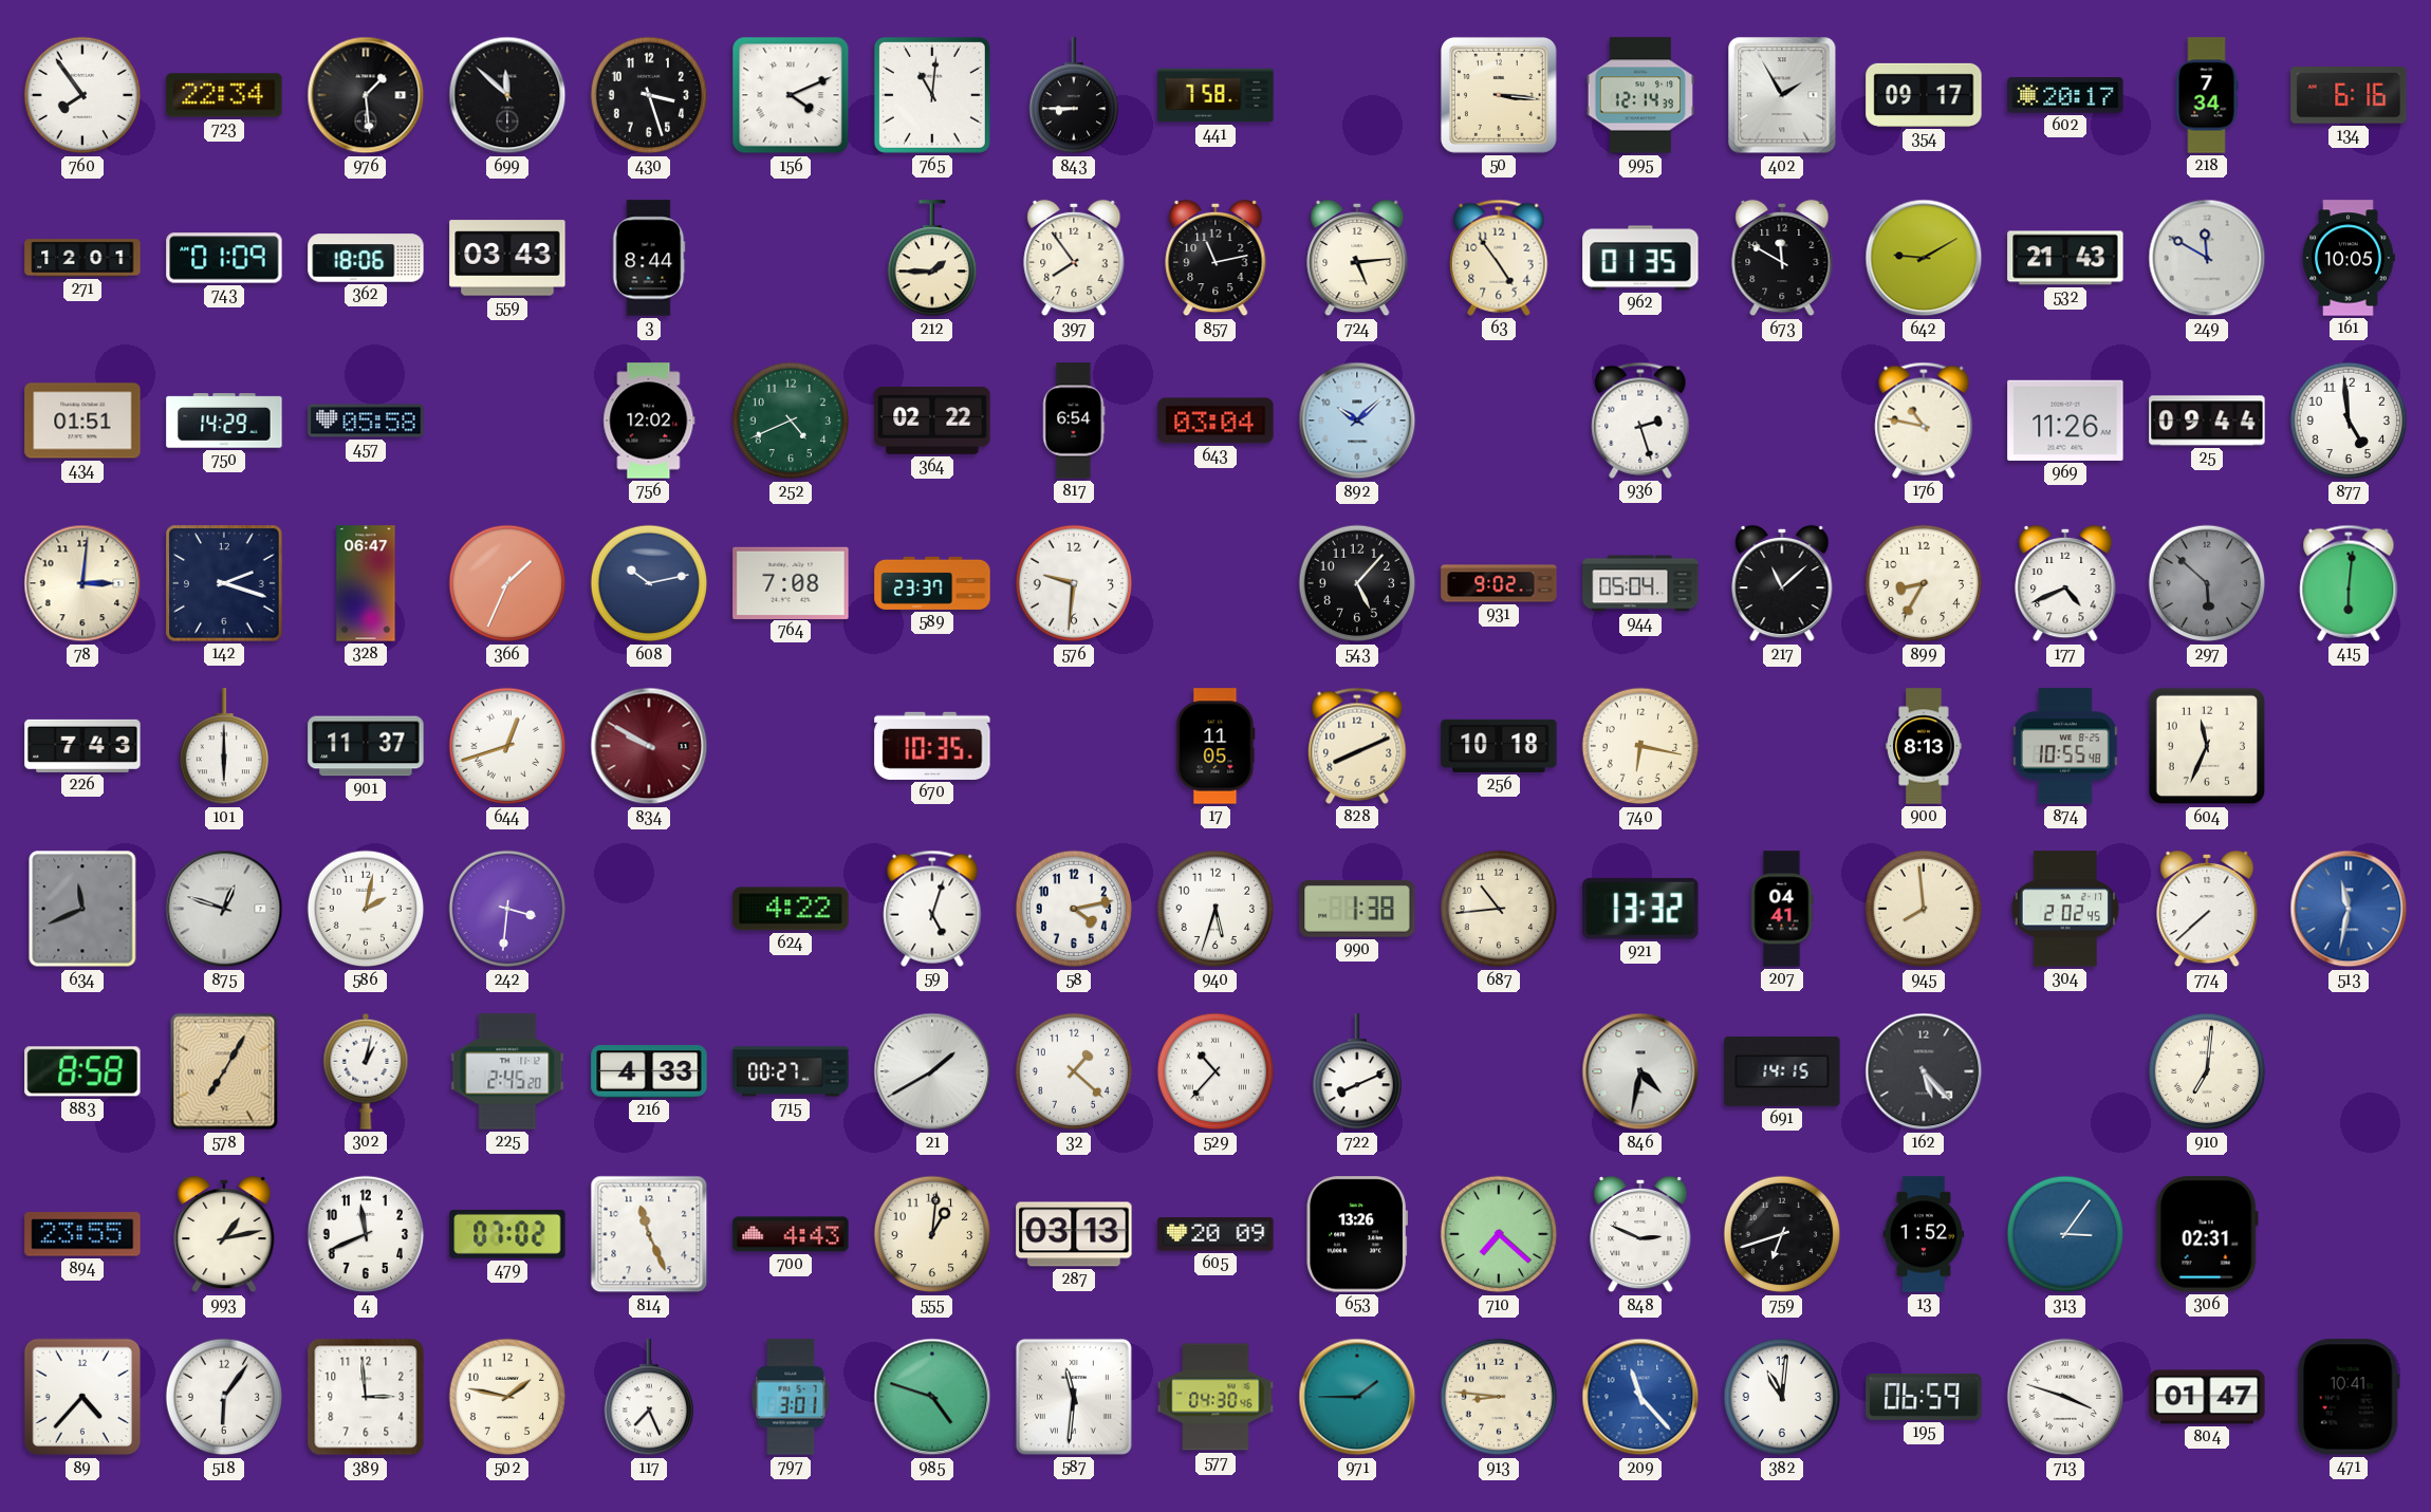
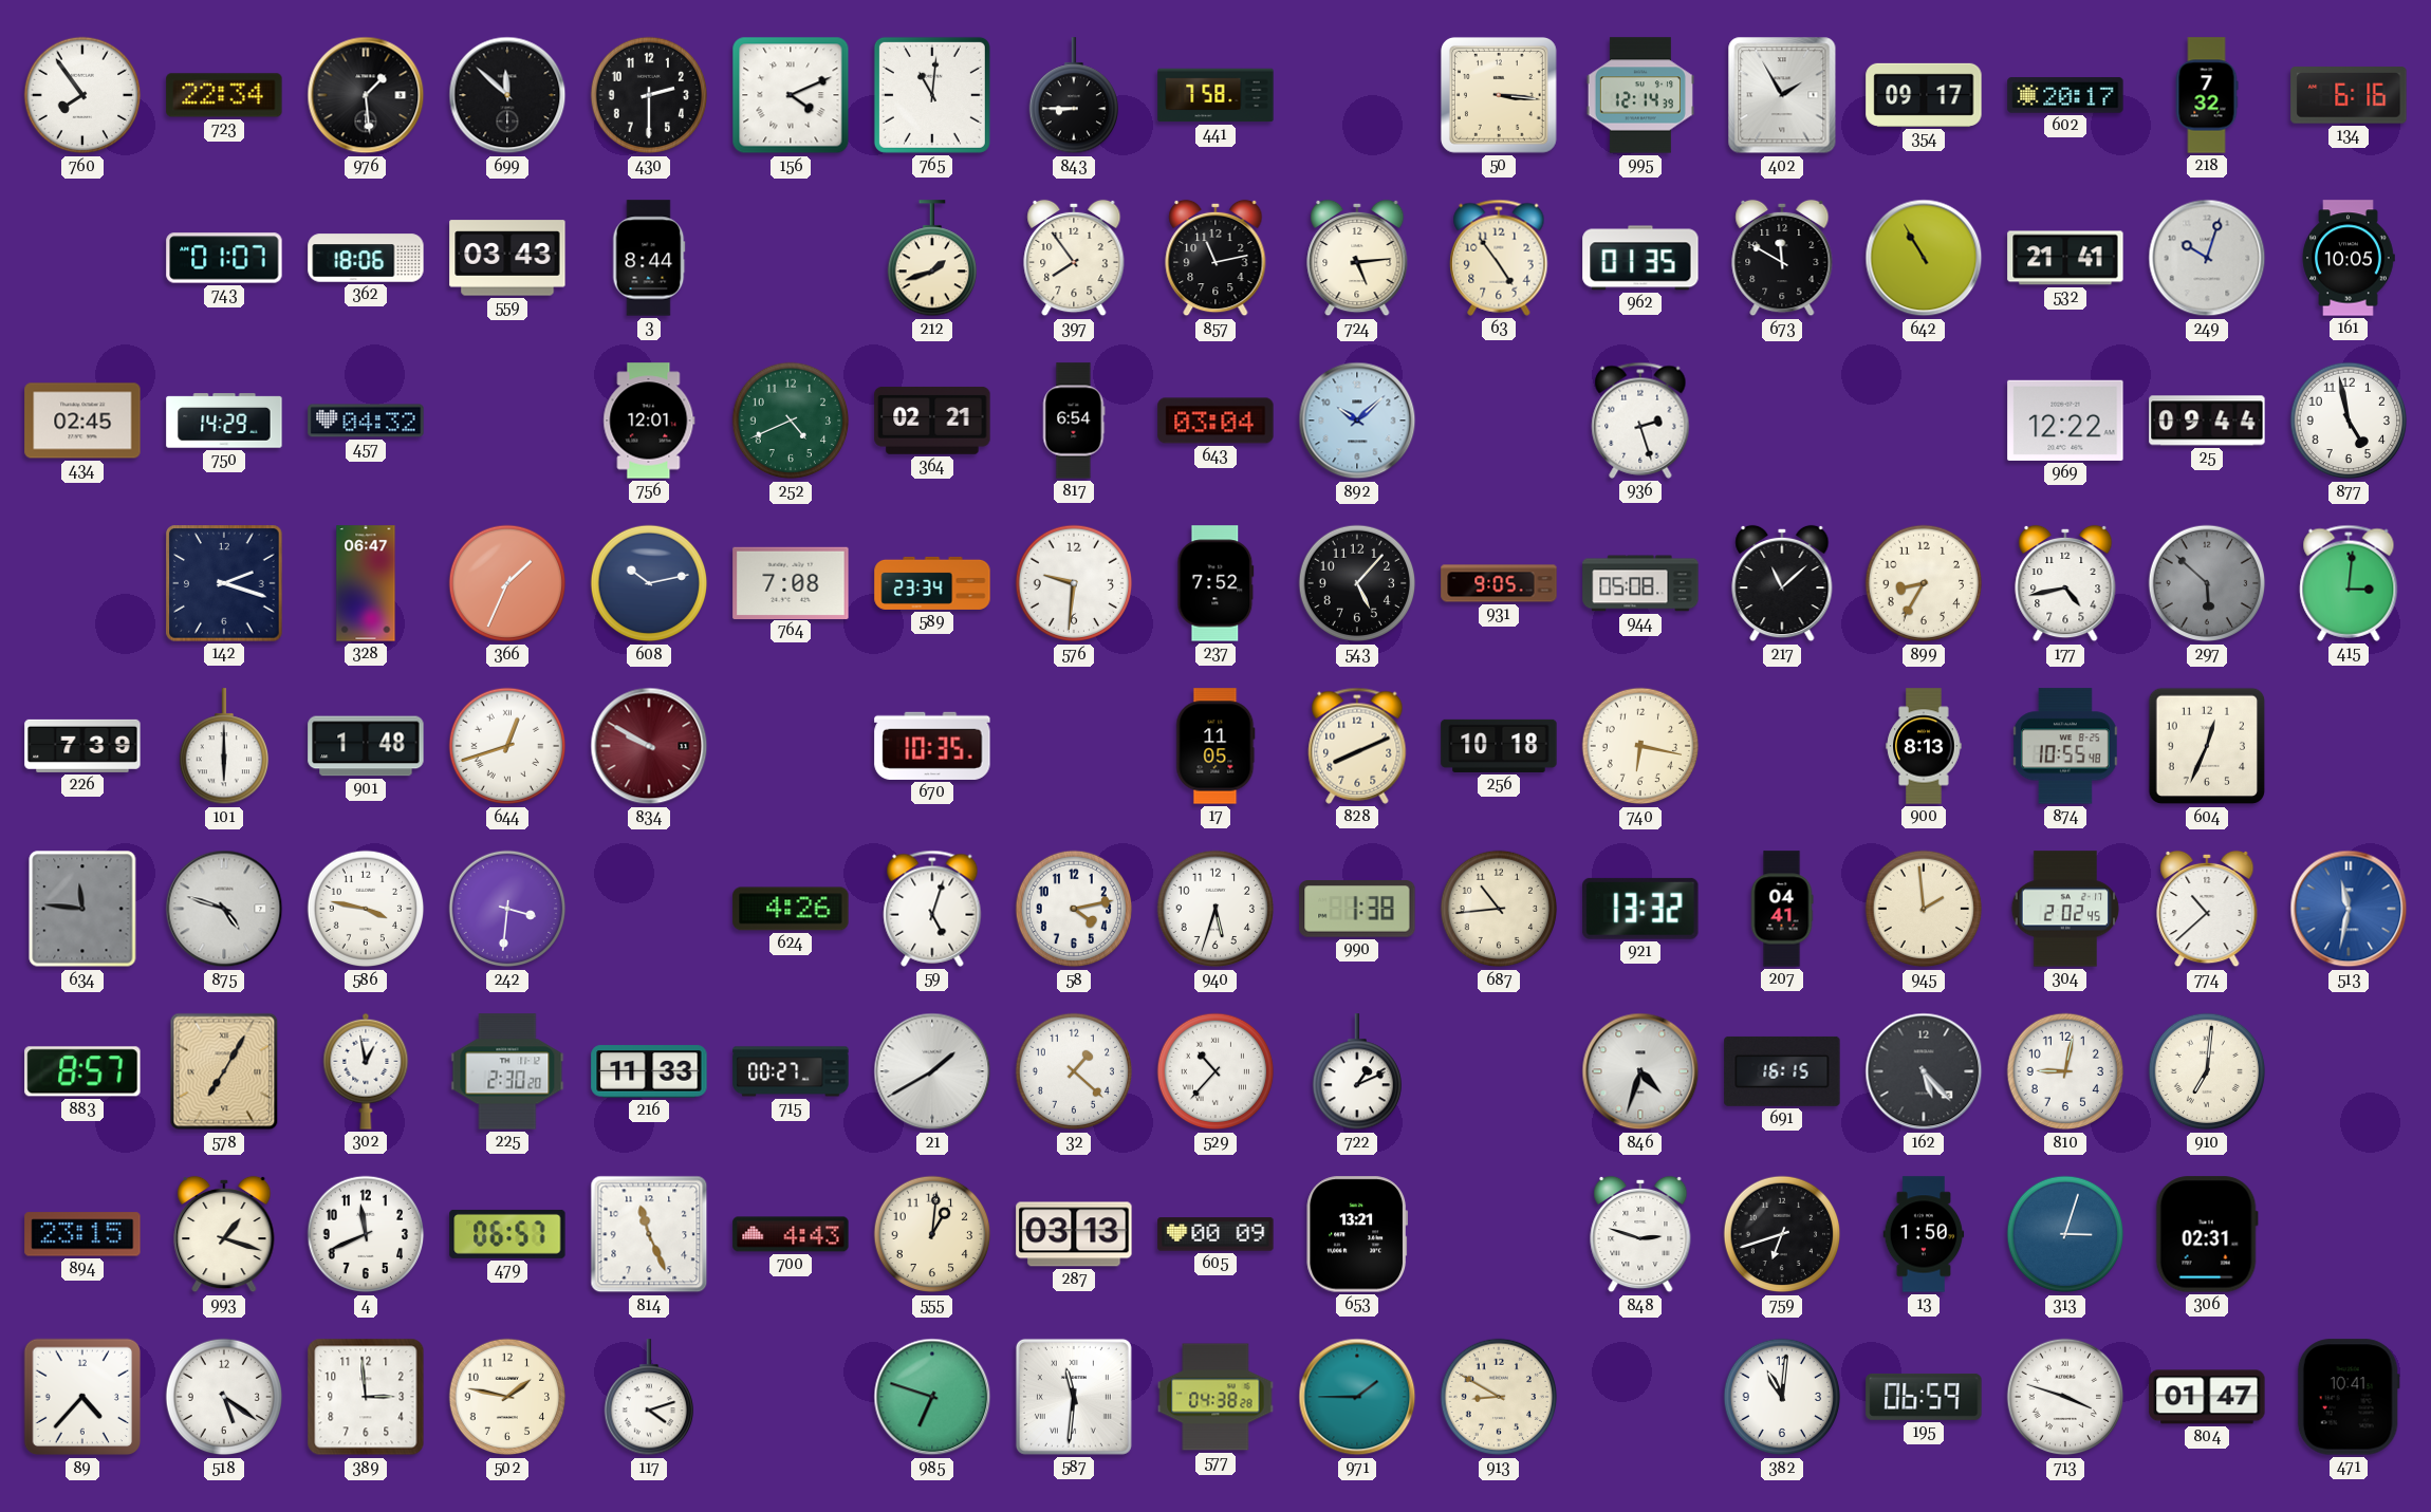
430: 3:27 -> 2:30 (649, 95)
218: 7:34 -> 7:32 (2207, 95)
271: 12:01 -> none (82, 258)
743: 01:09 -> 01:07 (224, 258)
212: 1:45 -> 1:42 (931, 259)
642: 9:10 -> 10:55 (1924, 258)
532: 21:43 -> 21:41 (2065, 258)
249: 11:50 -> 10:03 (2207, 258)
434: 01:51 -> 02:45 (82, 421)
457: 05:58 -> 04:32 (366, 421)
756: 12:02 -> 12:01 (649, 421)
364: 02:22 -> 02:21 (932, 421)
176: 10:47 -> none (1924, 421)
969: 11:26 -> 12:22 (2065, 421)
877: 4:59 -> 4:58 (2349, 421)
78: 3:01 -> none (82, 583)
589: 23:37 -> 23:34 (932, 583)
237: none -> 7:52 (1215, 583)
931: 9:02 -> 9:05 (1499, 583)
944: 05:04 -> 05:08 (1640, 583)
177: 4:41 -> 4:43 (2065, 583)
415: 6:01 -> 3:01 (2349, 583)
226: 7:43 -> 7:39 (82, 746)
901: 11:37 -> 1:48 (366, 746)
604: 11:34 -> 12:34 (2207, 746)
634: 11:41 -> 11:46 (82, 909)
875: 12:48 -> 4:48 (224, 909)
586: 2:02 -> 3:47 (366, 909)
624: 4:22 -> 4:26 (791, 909)
945: 7:59 -> 1:59 (1924, 909)
774: 7:38 -> 10:38 (2207, 909)
883: 8:58 -> 8:57 (82, 1071)
302: 1:02 -> 12:58 (366, 1071)
225: 2:45 -> 2:30 (507, 1071)
216: 4:33 -> 11:33 (649, 1071)
722: 8:11 -> 1:11 (1356, 1072)
846: 4:32 -> 4:33 (1640, 1071)
691: 14:15 -> 16:15 (1782, 1071)
810: none -> 9:02 (2065, 1071)
894: 23:55 -> 23:15 (82, 1234)
993: 1:13 -> 1:18 (224, 1234)
479: 07:02 -> 06:57 (507, 1234)
605: 20:09 -> 00:09 (1215, 1234)
653: 13:26 -> 13:21 (1357, 1234)
710: 7:22 -> none (1499, 1234)
848: 2:49 -> 2:48 (1640, 1234)
13: 1:52 -> 1:50 (1924, 1234)
313: 3:06 -> 3:03 (2065, 1234)
518: 6:06 -> 5:21 (224, 1397)
117: 7:26 -> 4:12 (648, 1398)
797: 3:01 -> none (791, 1397)
985: 4:48 -> 6:48 (932, 1397)
577: 04:30 -> 04:38 (1215, 1397)
913: 8:46 -> 8:50 (1499, 1397)
209: 11:23 -> none (1640, 1397)
